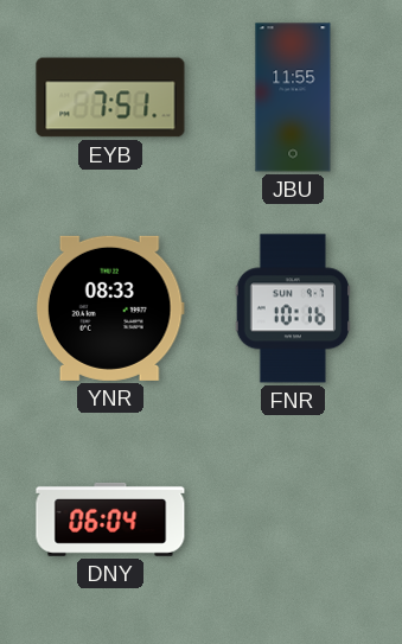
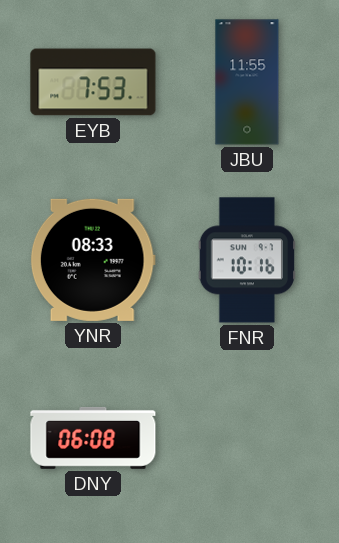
EYB: 7:51 -> 7:53 (93, 82)
DNY: 06:04 -> 06:08 (93, 438)
